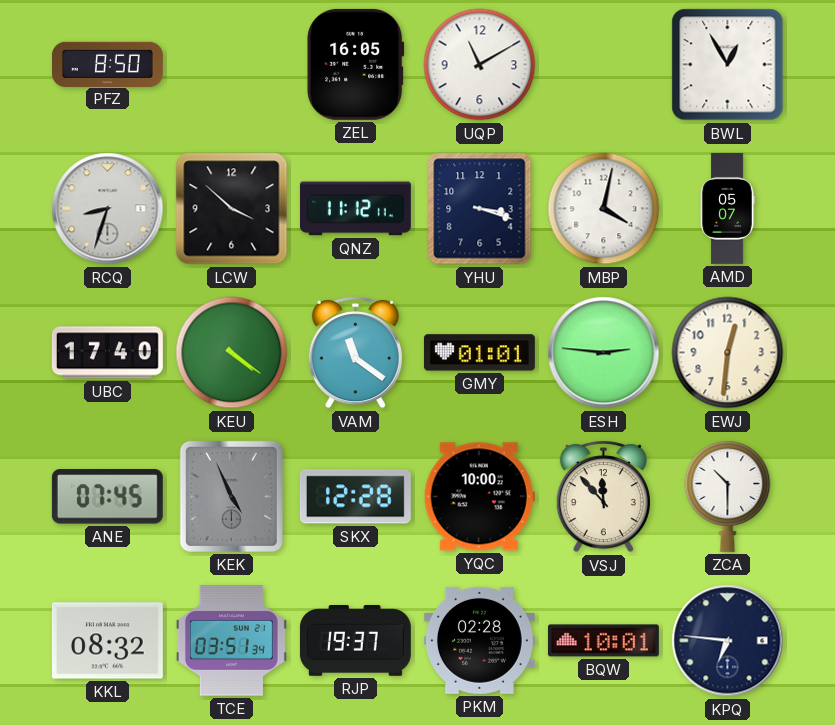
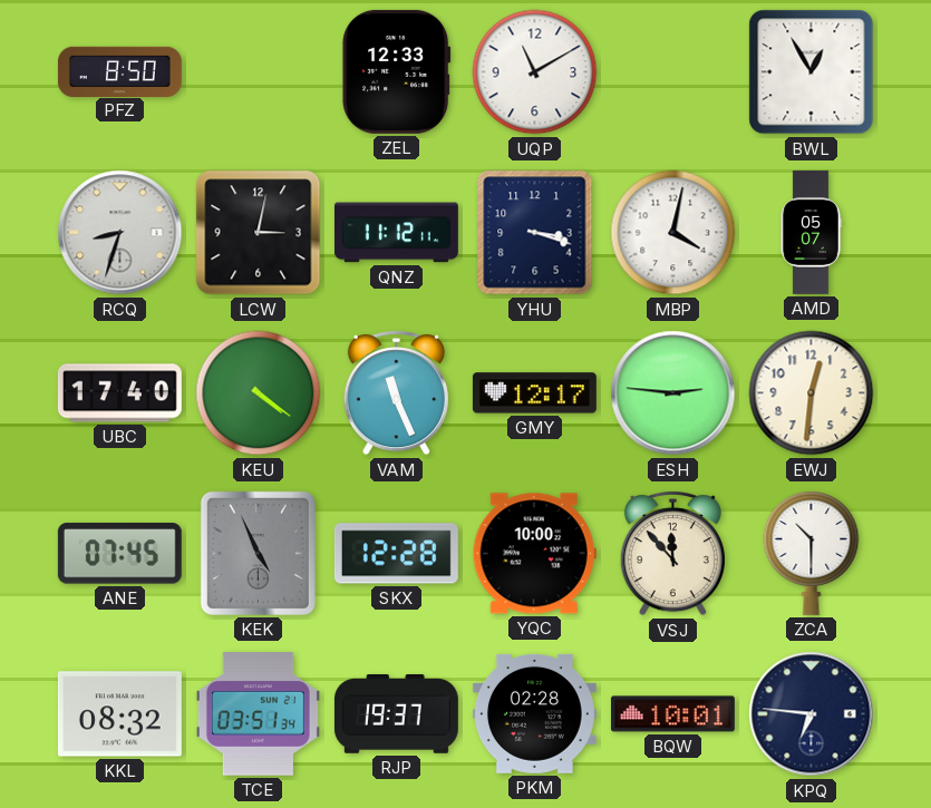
ZEL: 16:05 -> 12:33 (397, 71)
LCW: 3:52 -> 3:02 (259, 233)
VAM: 11:21 -> 11:26 (396, 393)
GMY: 01:01 -> 12:17 (534, 393)
